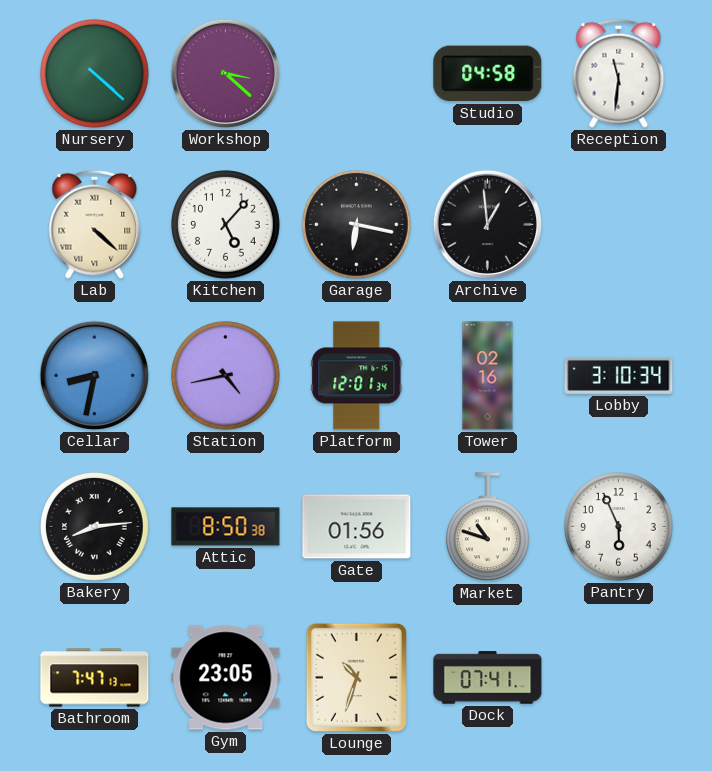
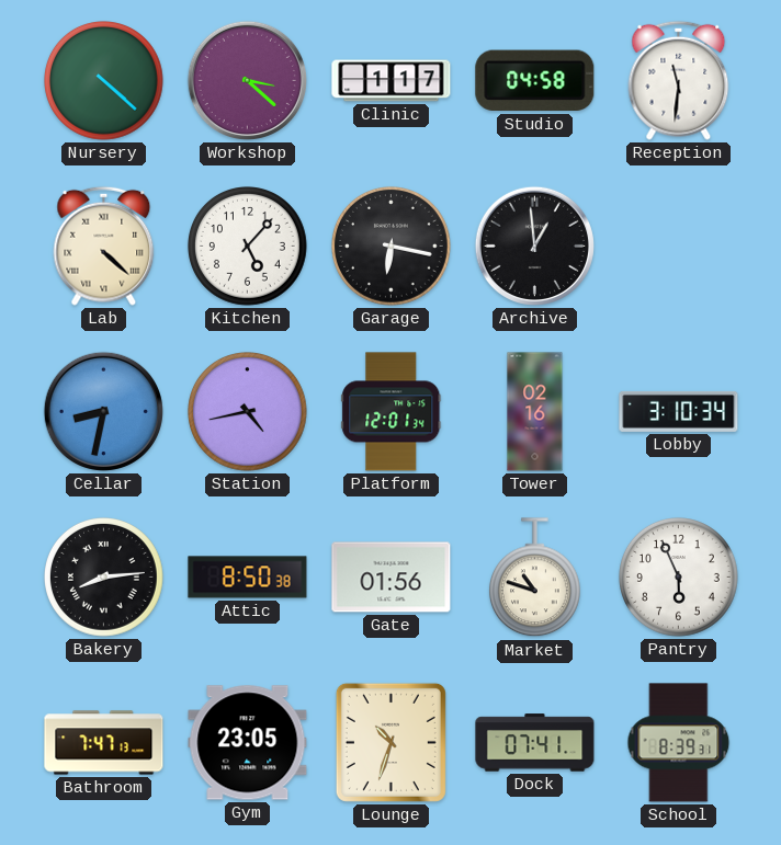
Clinic: none -> 1:17 (392, 81)
School: none -> 8:39 (679, 743)
